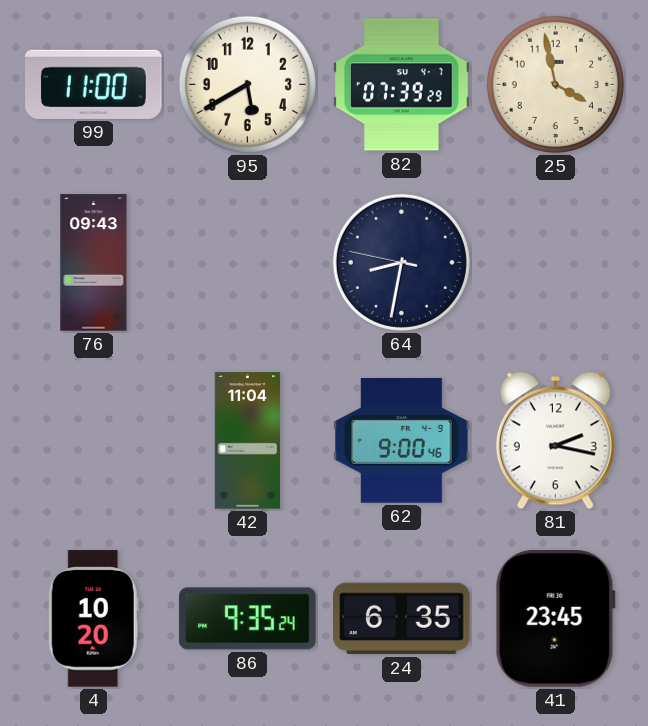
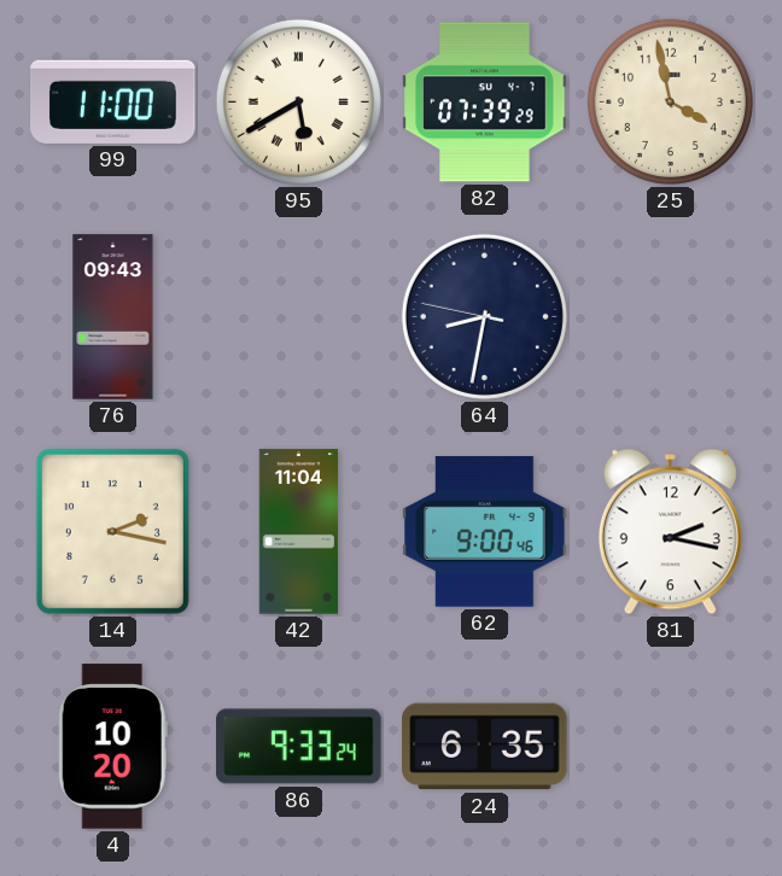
95 numerals: Arabic -> Roman (298, 101)
14: none -> 2:17 (112, 531)
86: 9:35 -> 9:33 (299, 747)
41: 23:45 -> none (555, 619)
